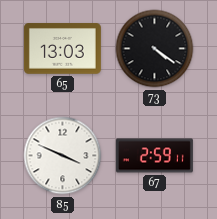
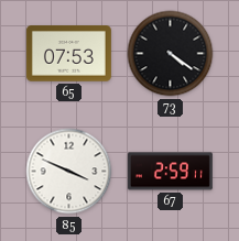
65: 13:03 -> 07:53 (68, 54)
